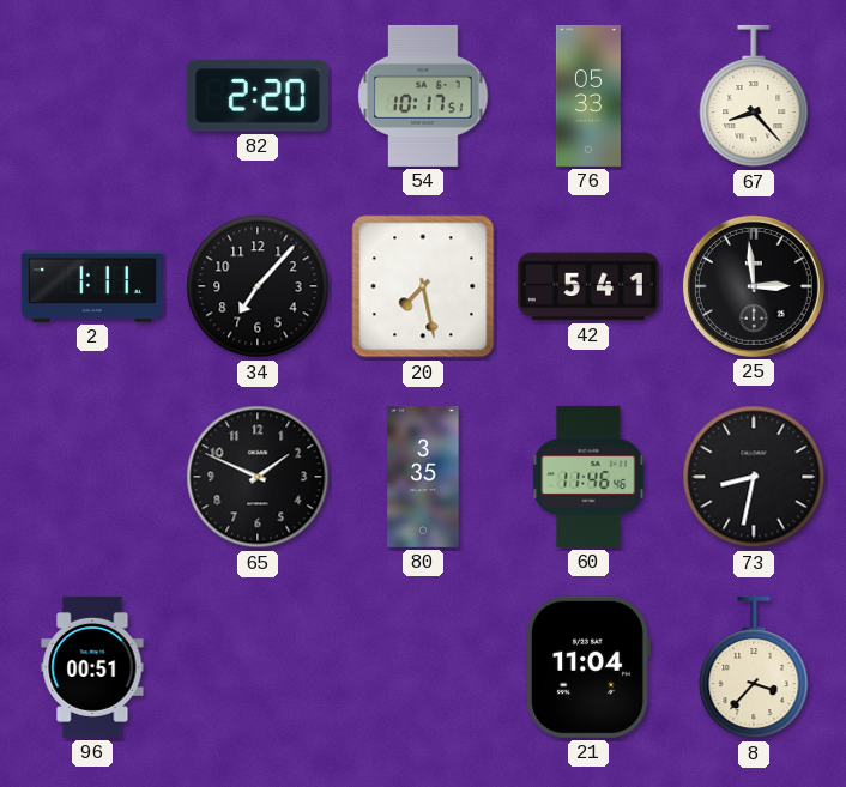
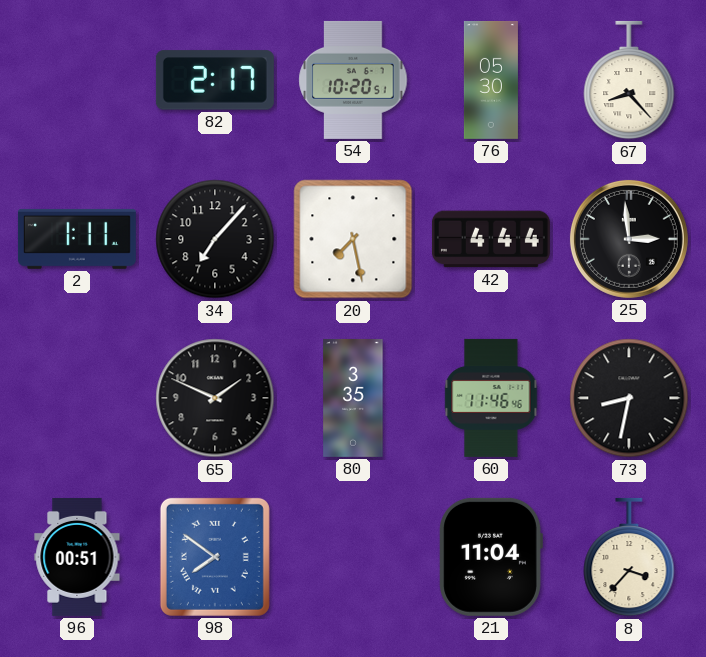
82: 2:20 -> 2:17 (215, 80)
54: 10:17 -> 10:20 (353, 80)
76: 05:33 -> 05:30 (491, 80)
42: 5:41 -> 4:44 (491, 239)
98: none -> 7:51 (215, 557)
